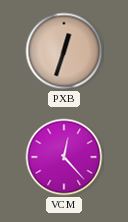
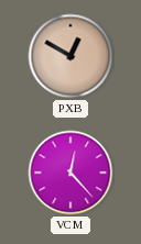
PXB: 12:33 -> 12:50 (70, 56)
